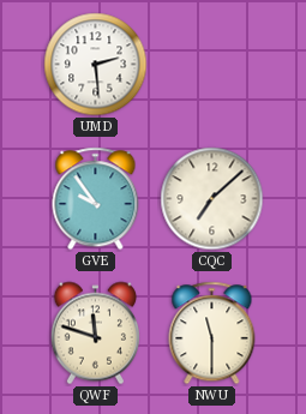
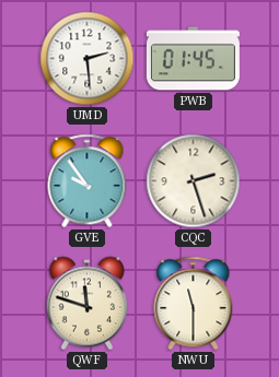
PWB: none -> 01:45 (193, 59)
CQC: 7:08 -> 2:27 (194, 181)
